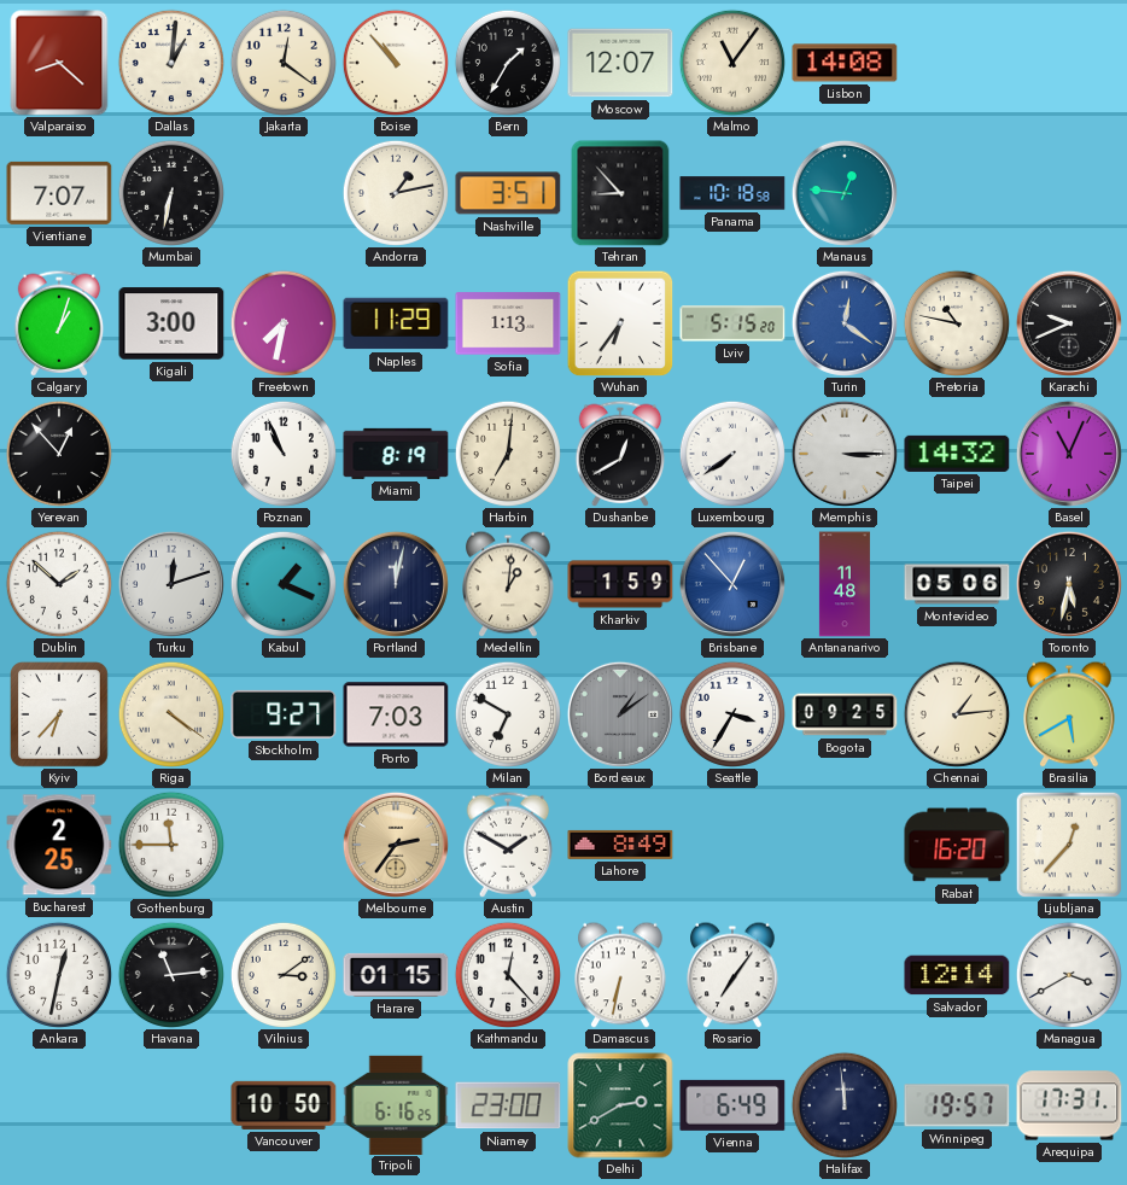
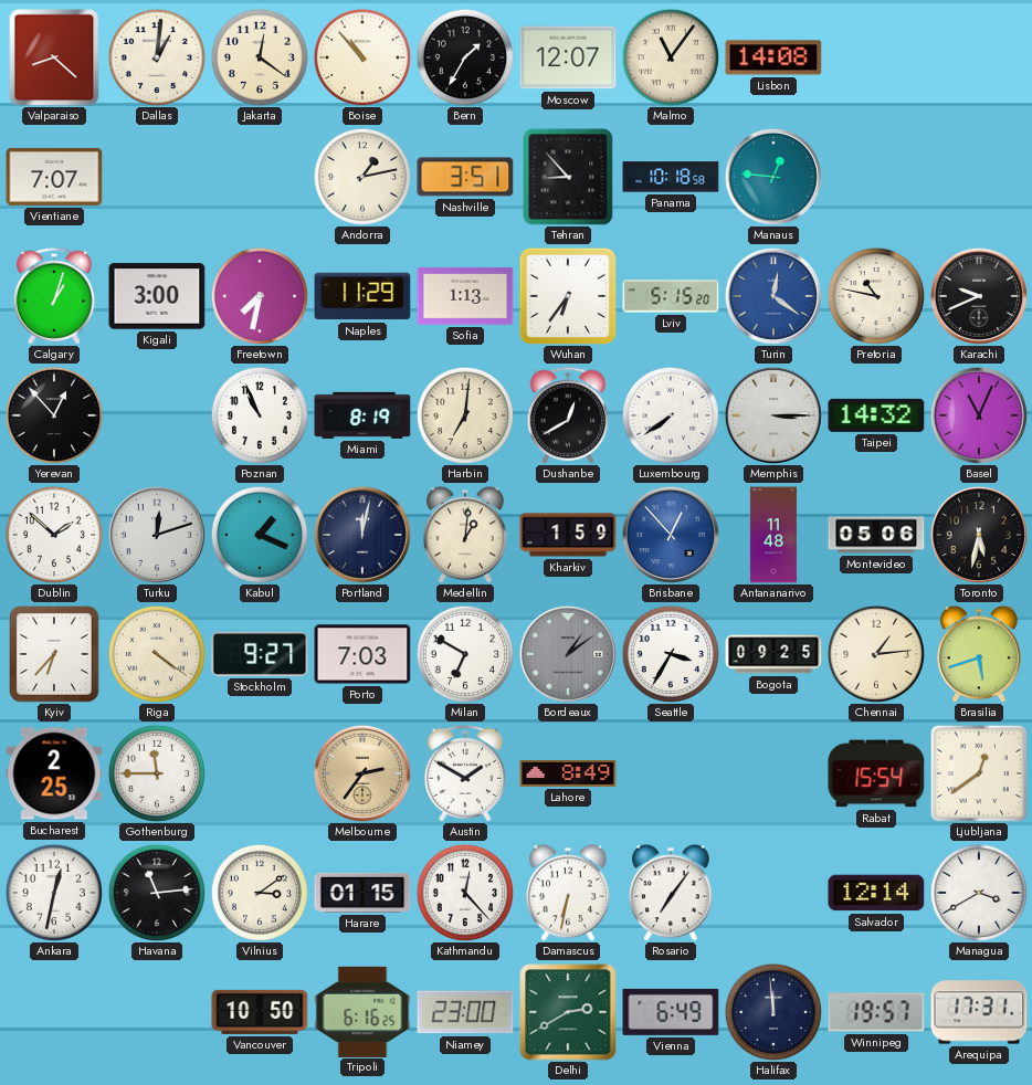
Mumbai: 6:32 -> none (171, 193)
Brasilia: 5:40 -> 5:42 (979, 654)
Rabat: 16:20 -> 15:54 (876, 773)
Ljubljana: 12:37 -> 12:39 (978, 772)
